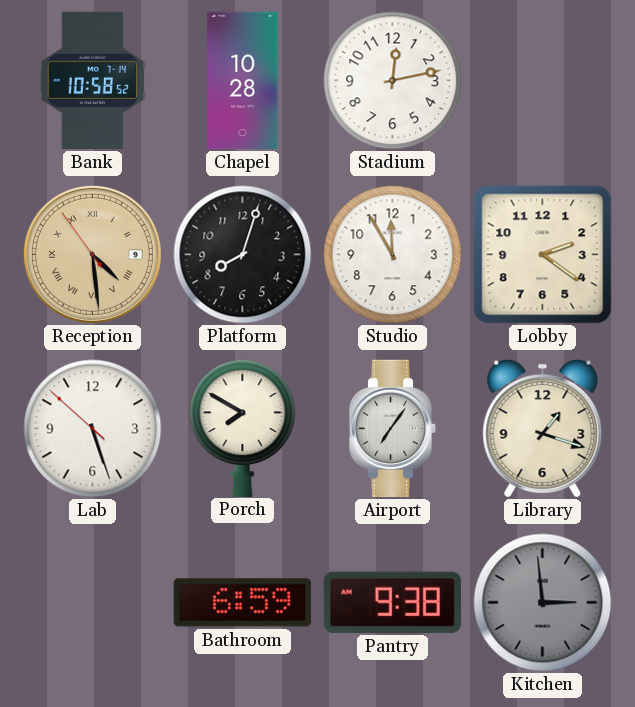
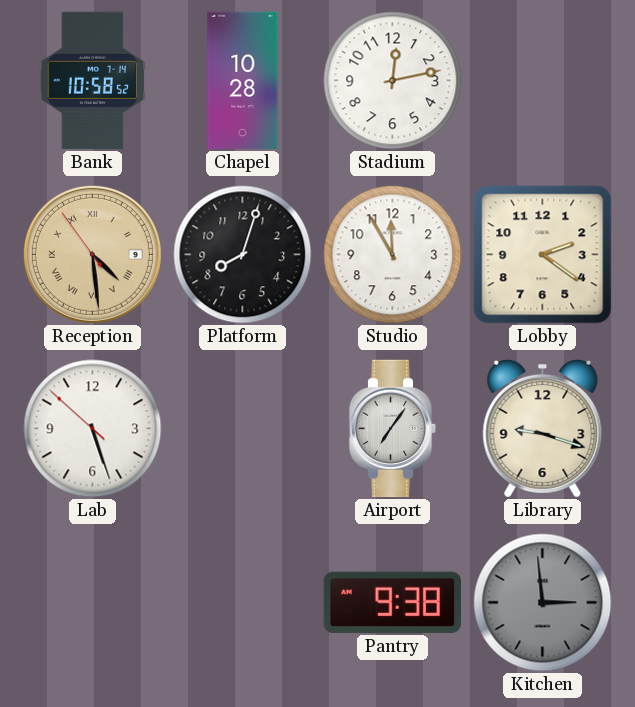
Porch: 7:50 -> none (243, 428)
Library: 1:18 -> 9:18 (543, 428)
Bathroom: 6:59 -> none (242, 603)
